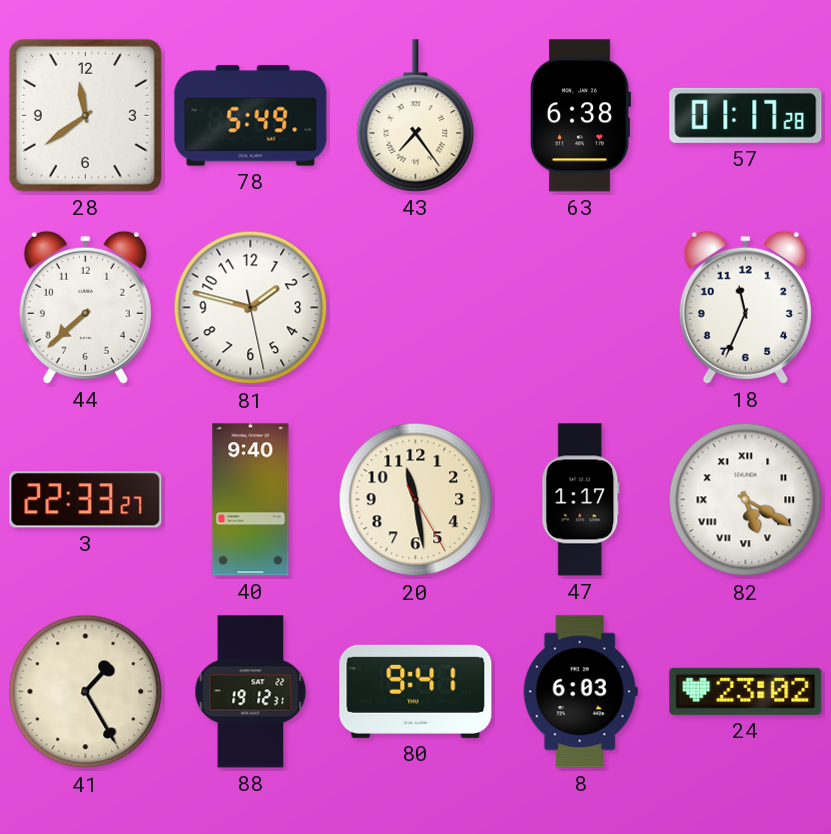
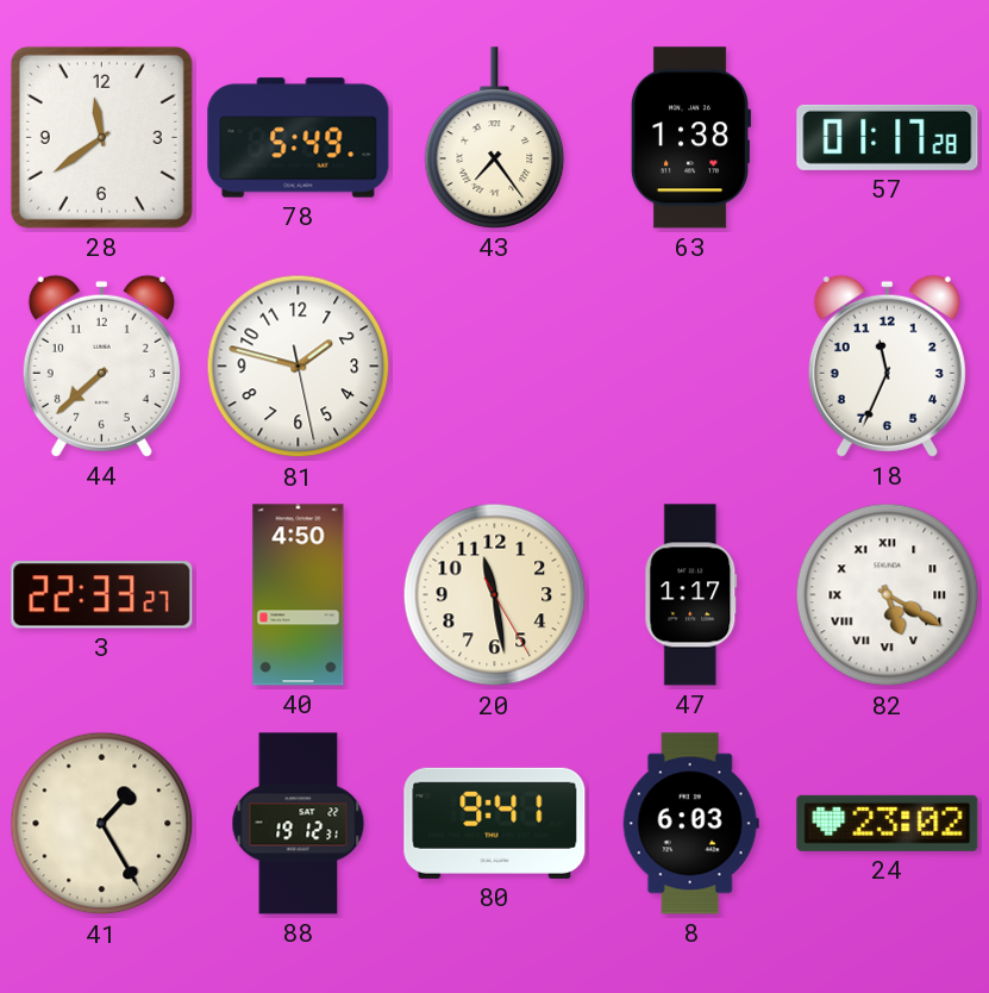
63: 6:38 -> 1:38 (690, 138)
40: 9:40 -> 4:50 (299, 595)
